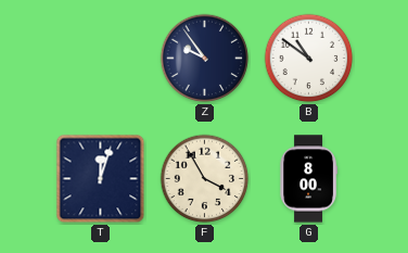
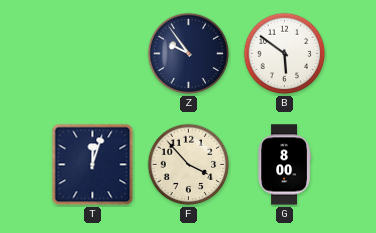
B: 10:51 -> 5:51 (285, 54)
F: 3:55 -> 3:53 (189, 165)
